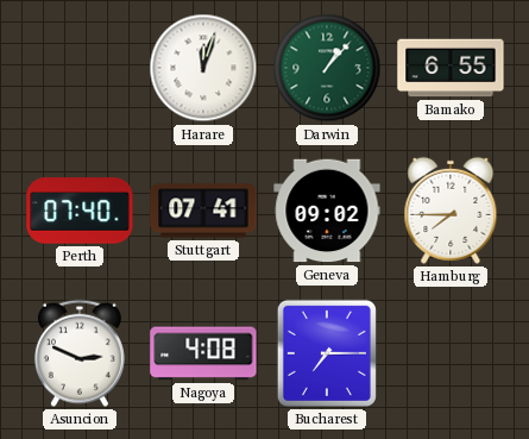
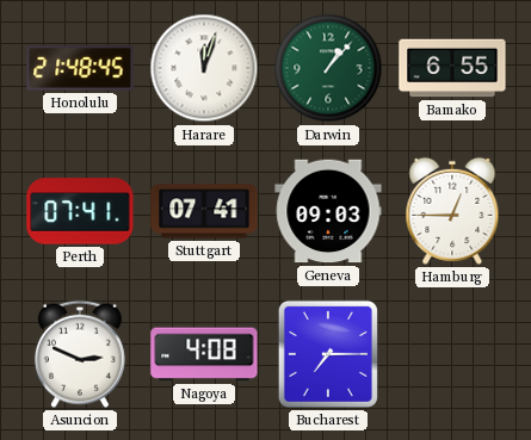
Honolulu: none -> 21:48 (80, 68)
Perth: 07:40 -> 07:41 (80, 211)
Geneva: 09:02 -> 09:03 (328, 211)
Hamburg: 7:45 -> 12:45 (452, 211)
